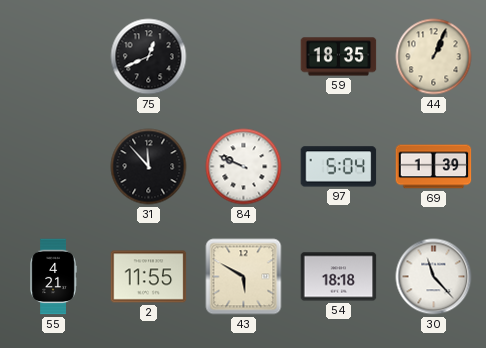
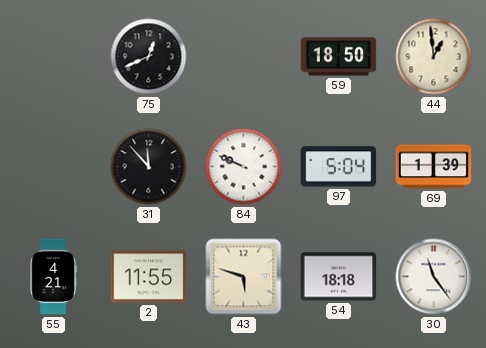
59: 18:35 -> 18:50 (339, 57)
44: 1:04 -> 12:59 (434, 57)
43: 5:50 -> 5:48 (244, 277)
30: 11:23 -> 11:24 (434, 277)
